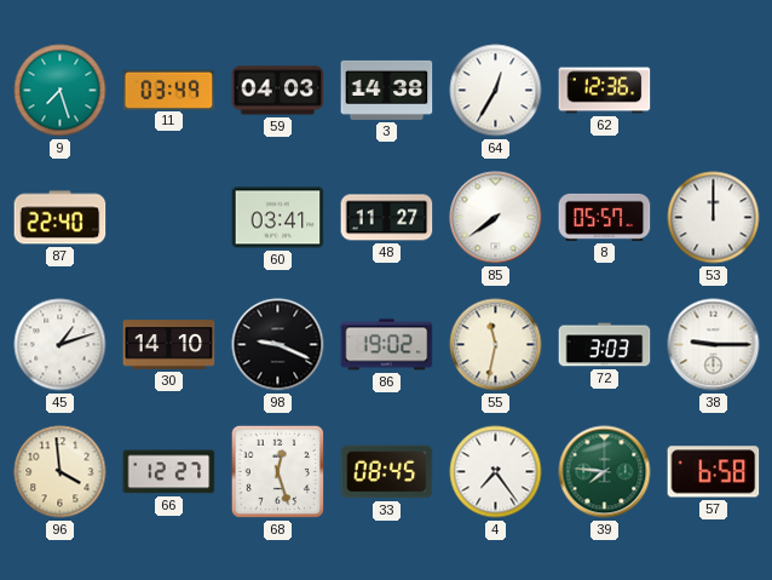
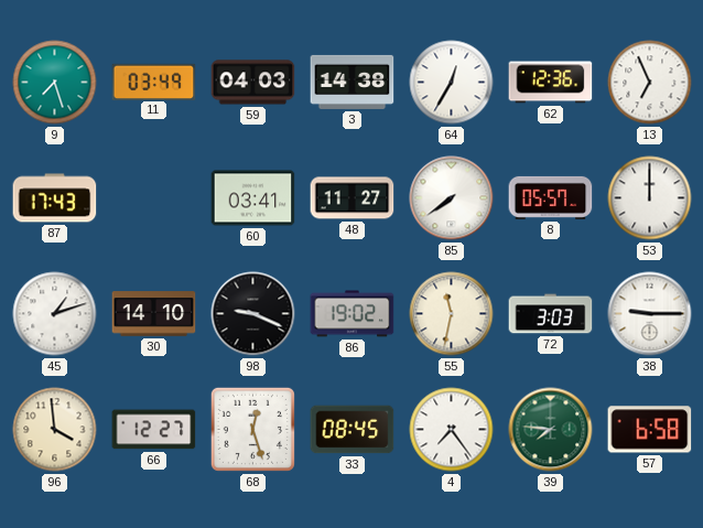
13: none -> 6:56 (650, 83)
87: 22:40 -> 17:43 (55, 198)
